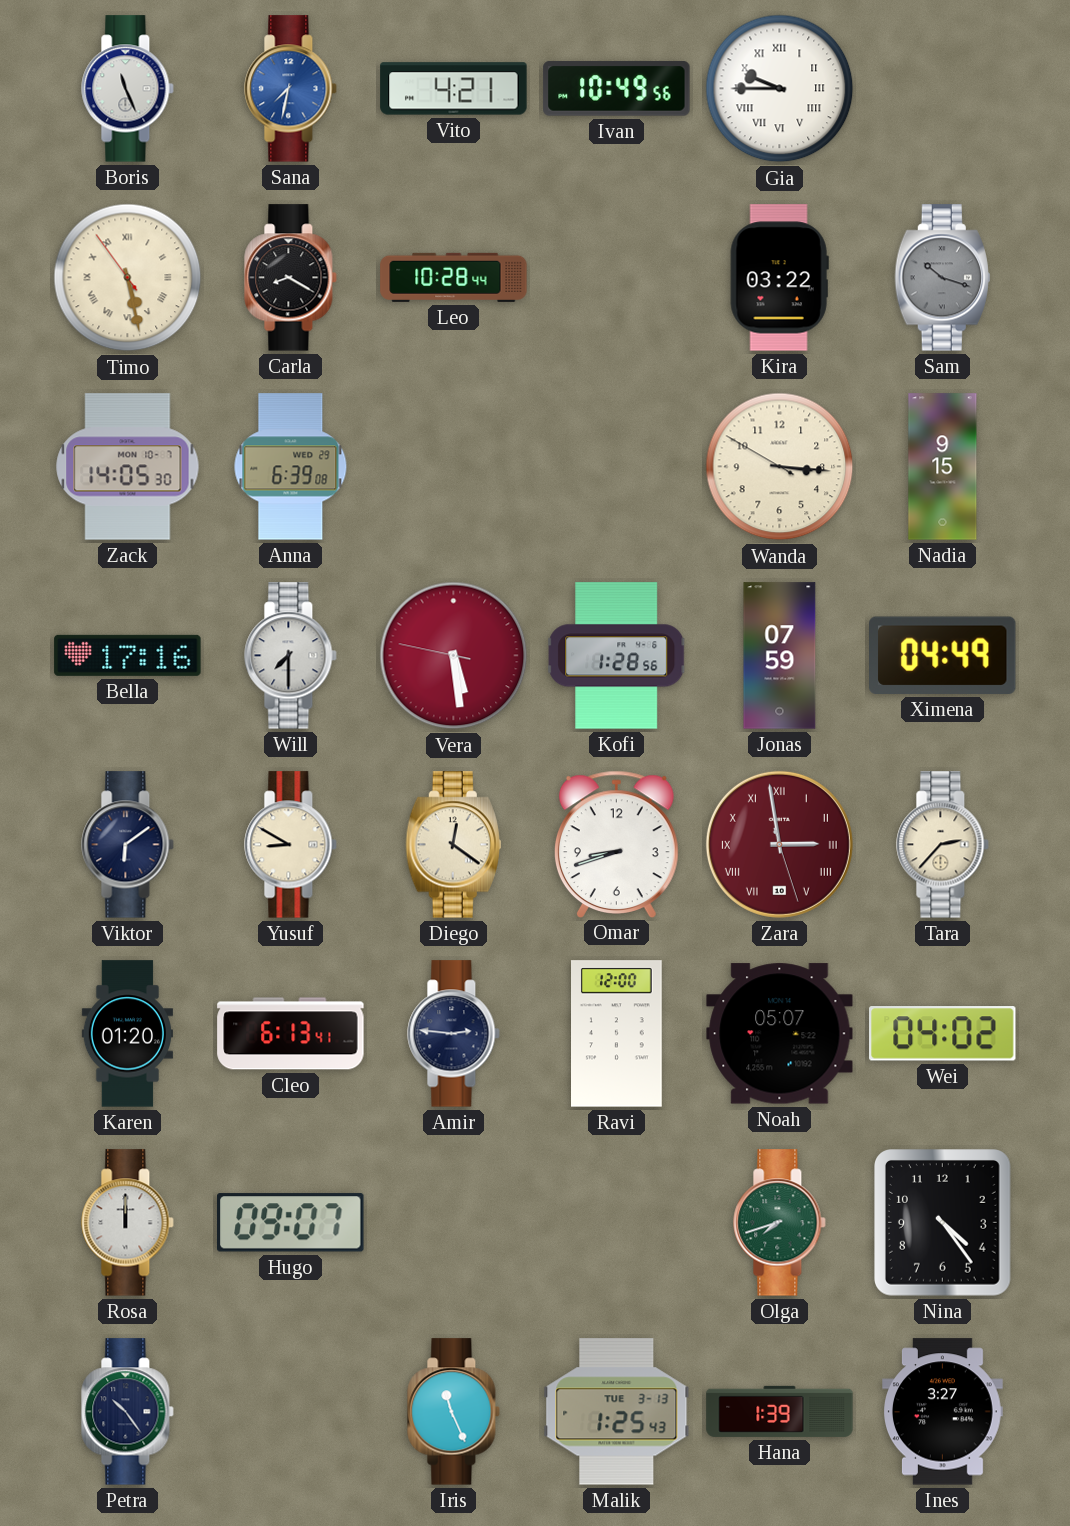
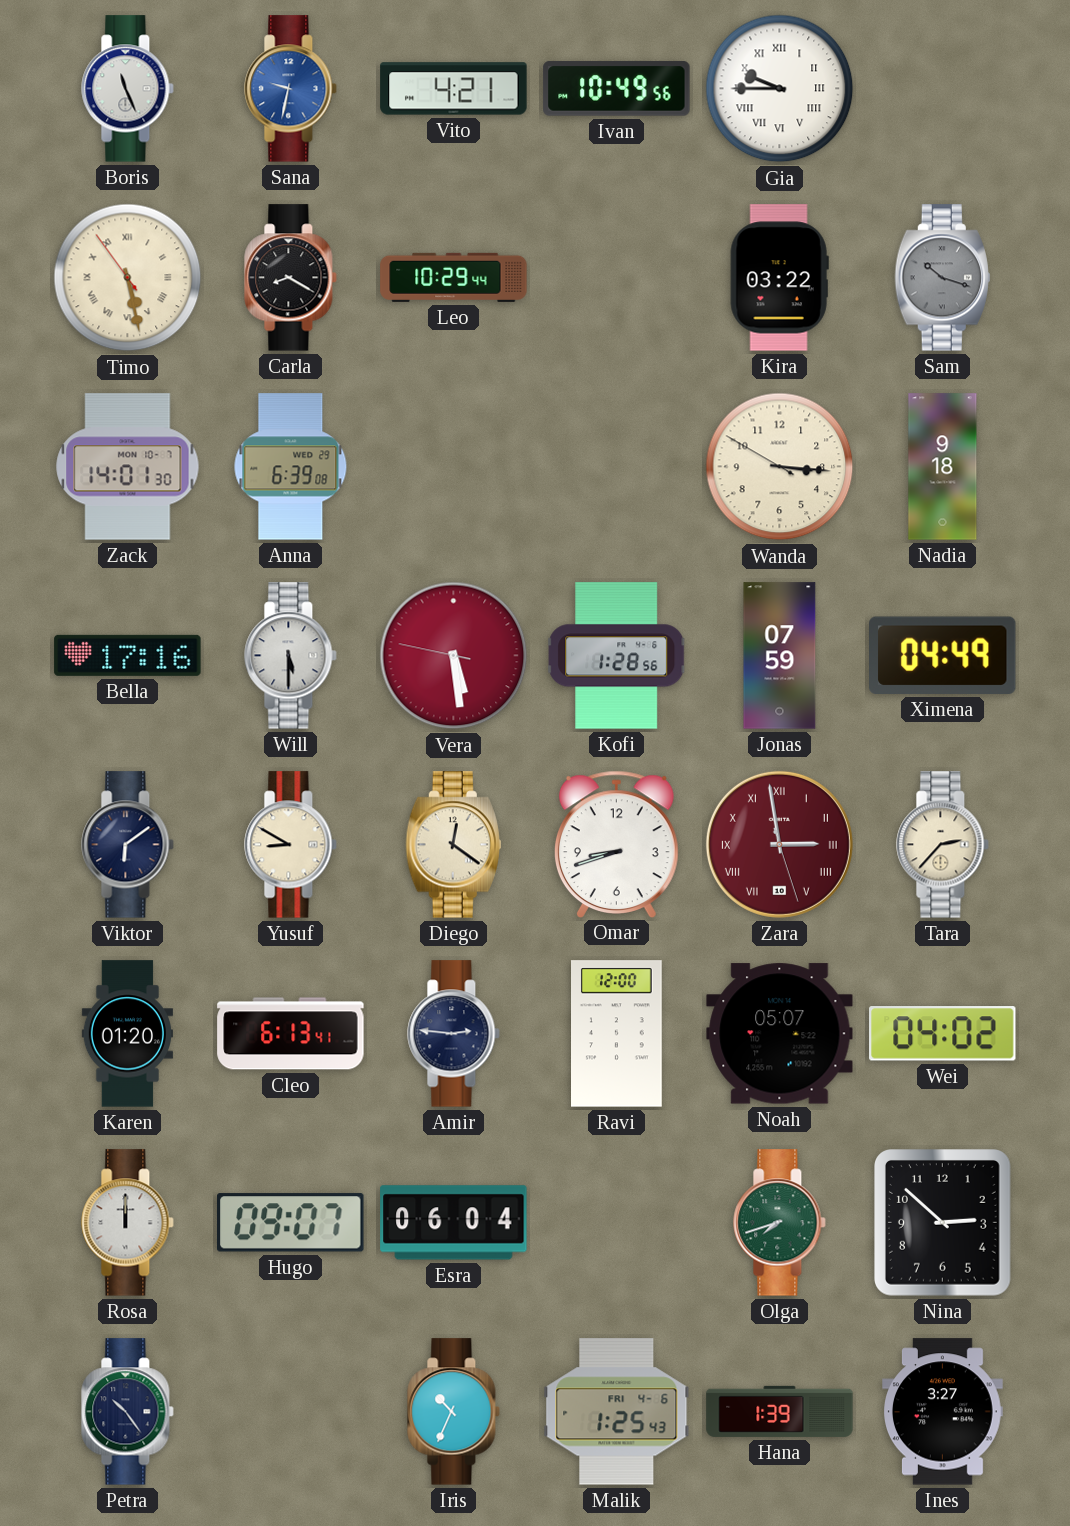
Sana: 7:32 -> 9:32 (291, 89)
Leo: 10:28 -> 10:29 (454, 277)
Zack: 14:05 -> 14:01 (128, 467)
Nadia: 9:15 -> 9:18 (943, 467)
Will: 7:30 -> 5:30 (291, 656)
Esra: none -> 06:04 (454, 1223)
Nina: 4:24 -> 2:52 (943, 1223)
Iris: 11:26 -> 10:34 (454, 1412)
Malik date: TUE 3-13 -> FRI 4-6 (617, 1412)
